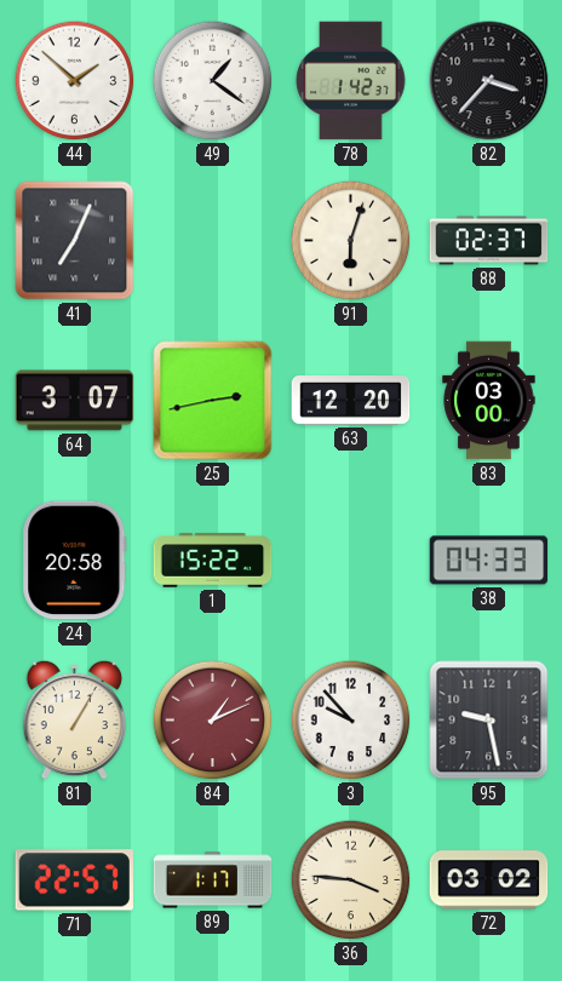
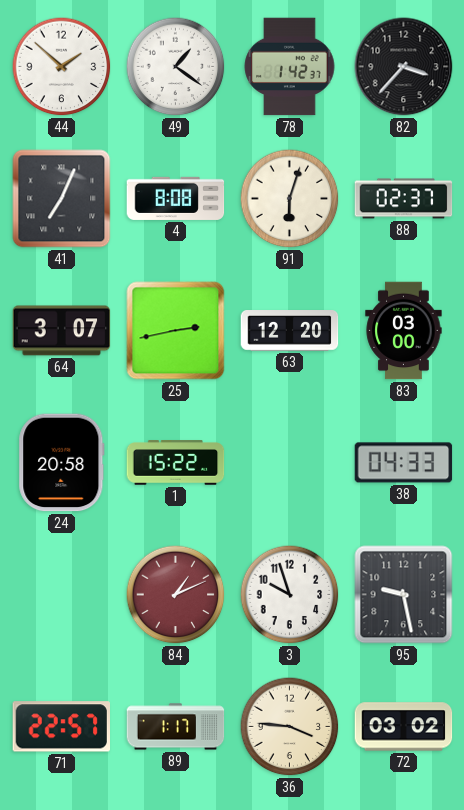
4: none -> 8:08 (176, 198)
81: 1:05 -> none (75, 719)
3: 9:53 -> 9:57 (290, 595)
